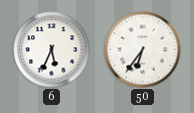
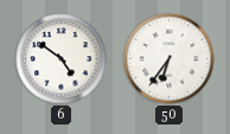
6: 5:34 -> 4:51 (62, 59)
